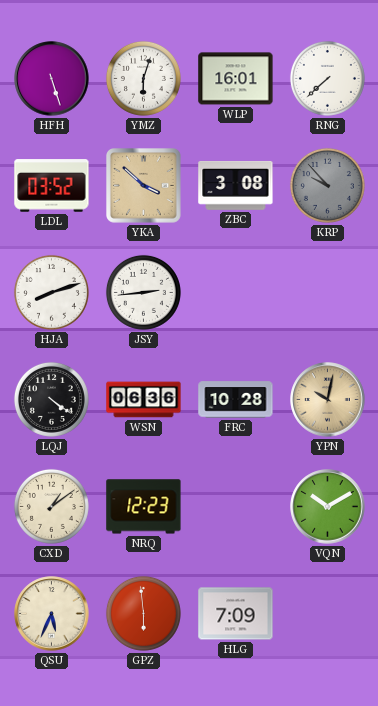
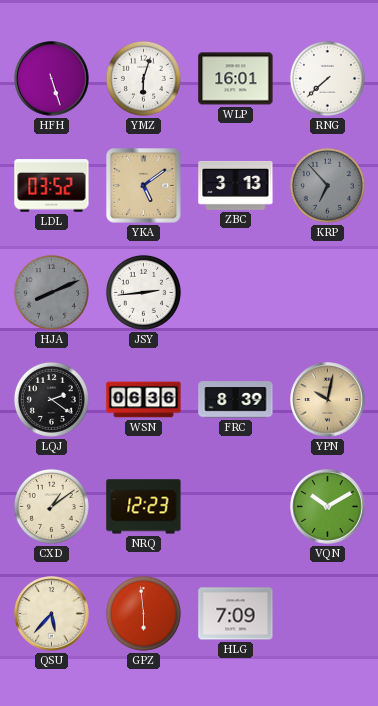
YKA: 3:52 -> 5:09 (144, 186)
ZBC: 3:08 -> 3:13 (236, 185)
KRP: 9:53 -> 6:53 (327, 185)
HJA: 8:12 -> 8:11 (51, 292)
HJA dial: white -> grey (51, 292)
LQJ: 4:21 -> 2:21 (51, 399)
FRC: 10:28 -> 8:39 (236, 400)
QSU: 5:34 -> 5:37 (52, 614)
